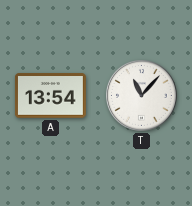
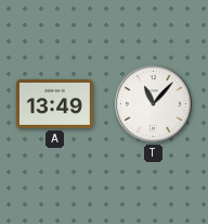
A: 13:54 -> 13:49 (54, 104)
